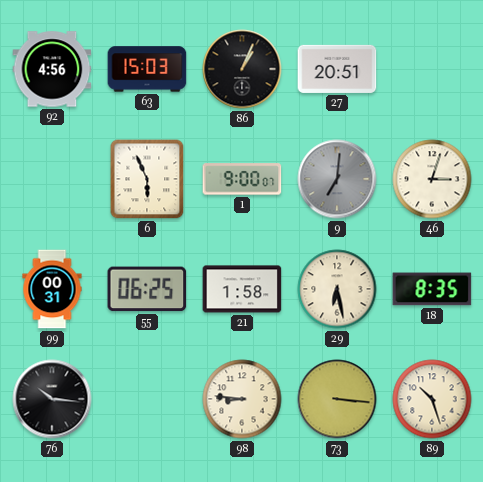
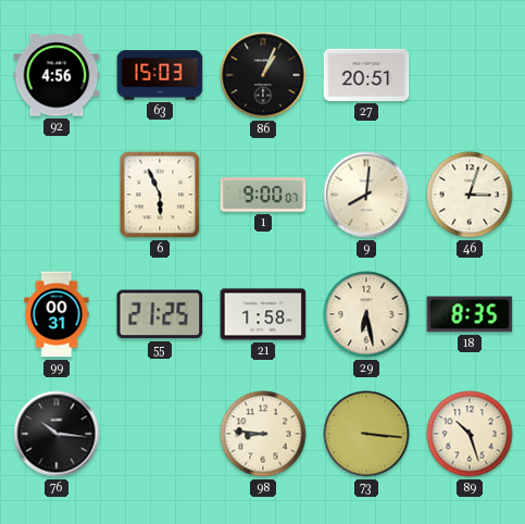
9: 7:01 -> 8:01 (366, 195)
9 dial: grey -> cream (366, 195)
55: 06:25 -> 21:25 (160, 314)
